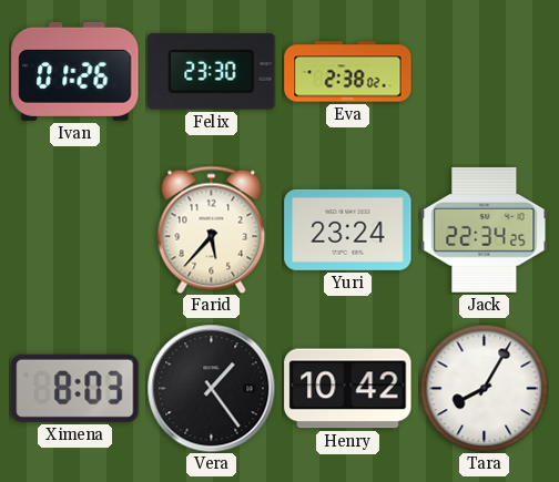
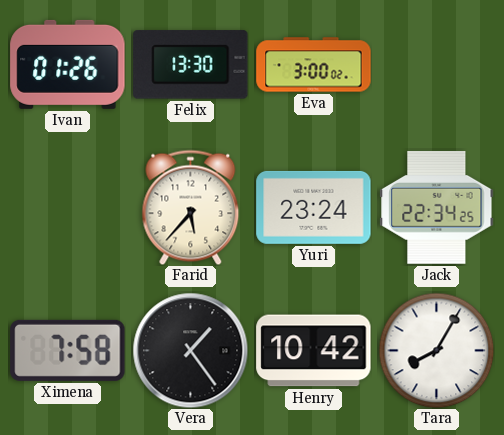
Felix: 23:30 -> 13:30 (191, 65)
Eva: 2:38 -> 3:00 (314, 65)
Ximena: 8:03 -> 7:58 (68, 350)
